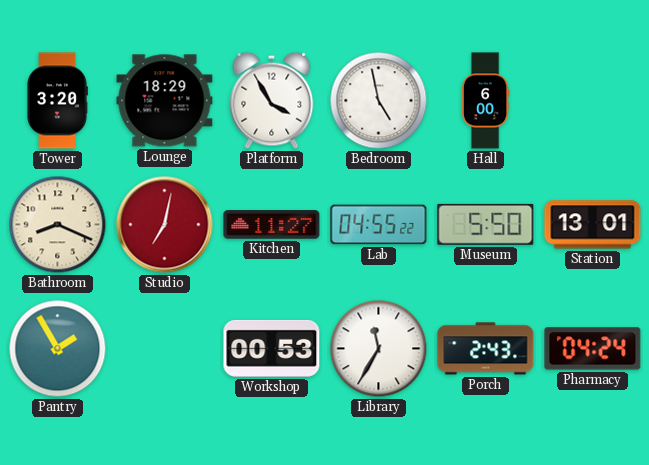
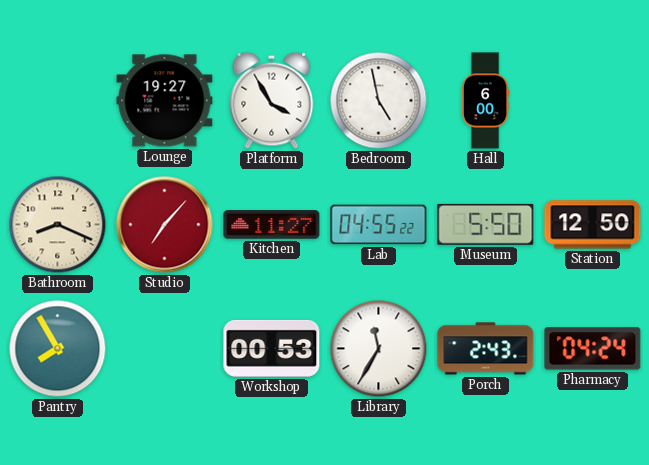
Tower: 3:20 -> none (57, 101)
Lounge: 18:29 -> 19:27 (165, 101)
Studio: 7:02 -> 7:07 (165, 225)
Station: 13:01 -> 12:50 (593, 225)
Pantry: 1:55 -> 7:55 (58, 349)
